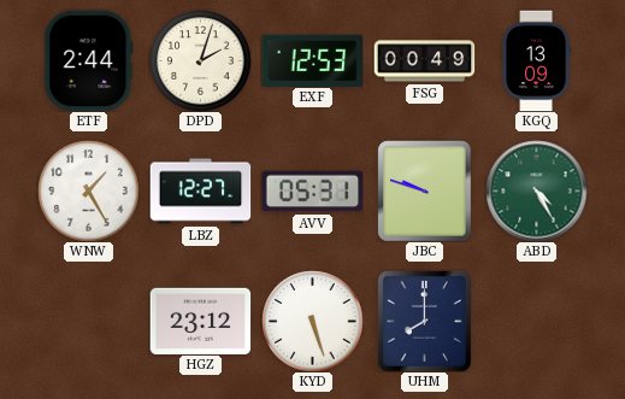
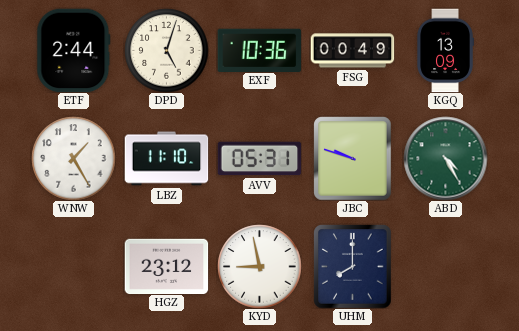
DPD: 2:03 -> 5:03 (166, 50)
EXF: 12:53 -> 10:36 (259, 50)
LBZ: 12:27 -> 11:10 (166, 159)
KYD: 5:27 -> 8:58 (259, 266)
